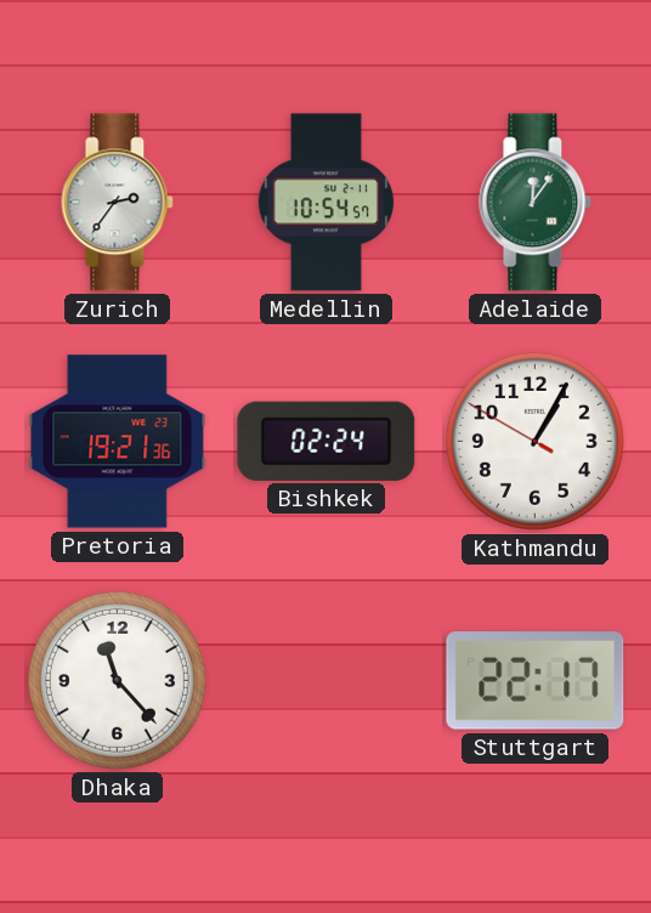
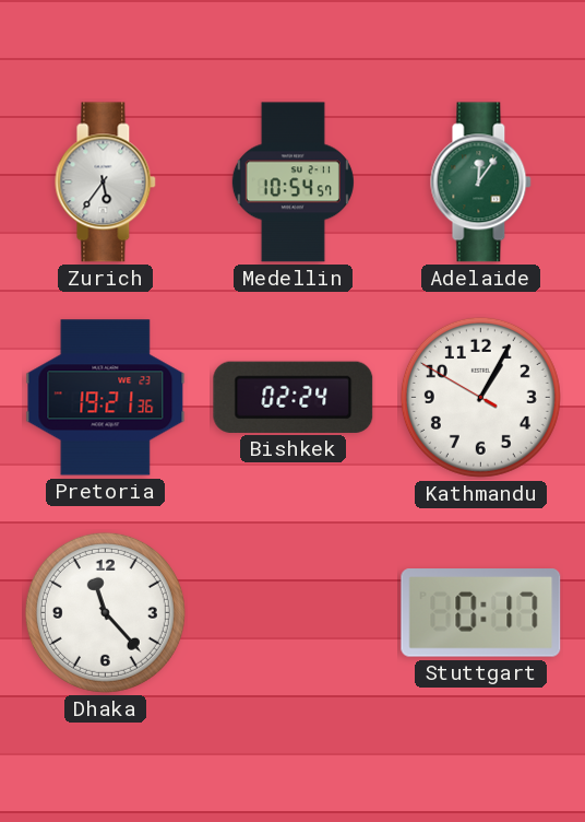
Zurich: 2:36 -> 5:36 (106, 183)
Stuttgart: 22:17 -> 0:17 (481, 613)
